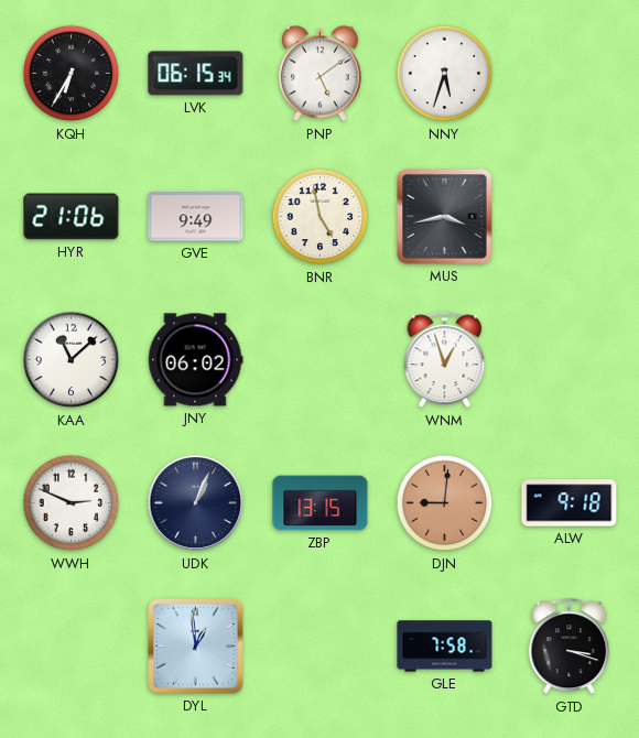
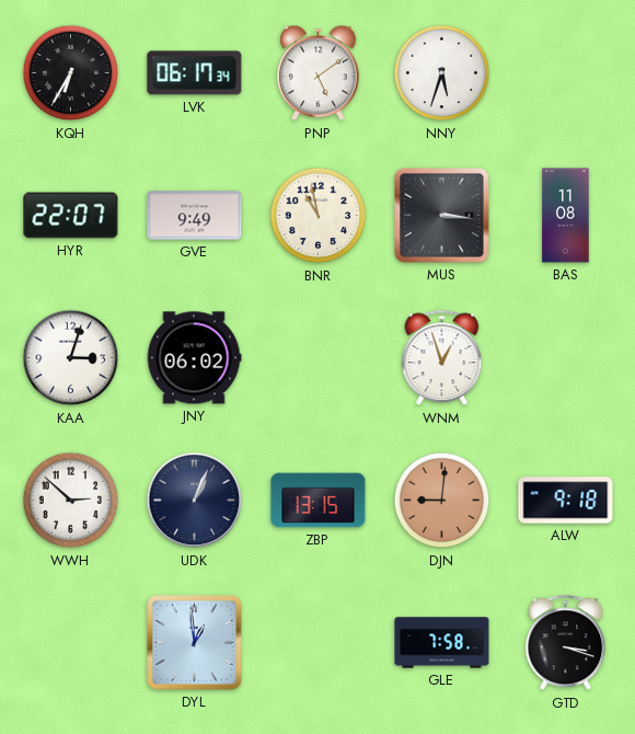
LVK: 06:15 -> 06:17 (195, 73)
HYR: 21:06 -> 22:07 (71, 216)
BNR: 4:58 -> 10:58 (319, 216)
MUS: 3:43 -> 3:16 (442, 216)
BAS: none -> 11:08 (566, 216)
KAA: 11:08 -> 3:03 (71, 358)
WWH: 2:49 -> 2:52 (71, 501)
